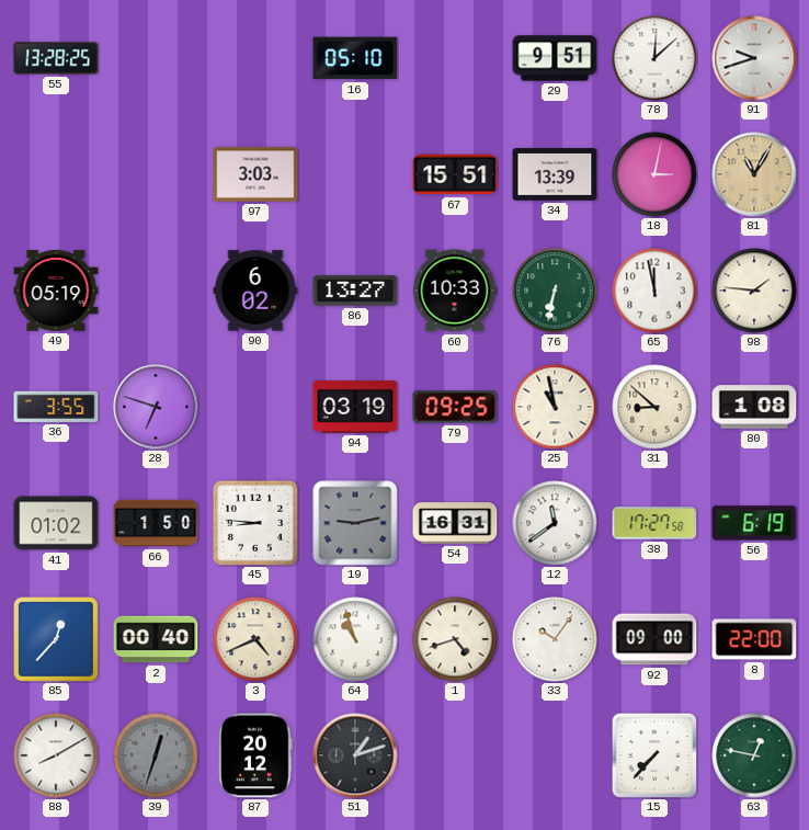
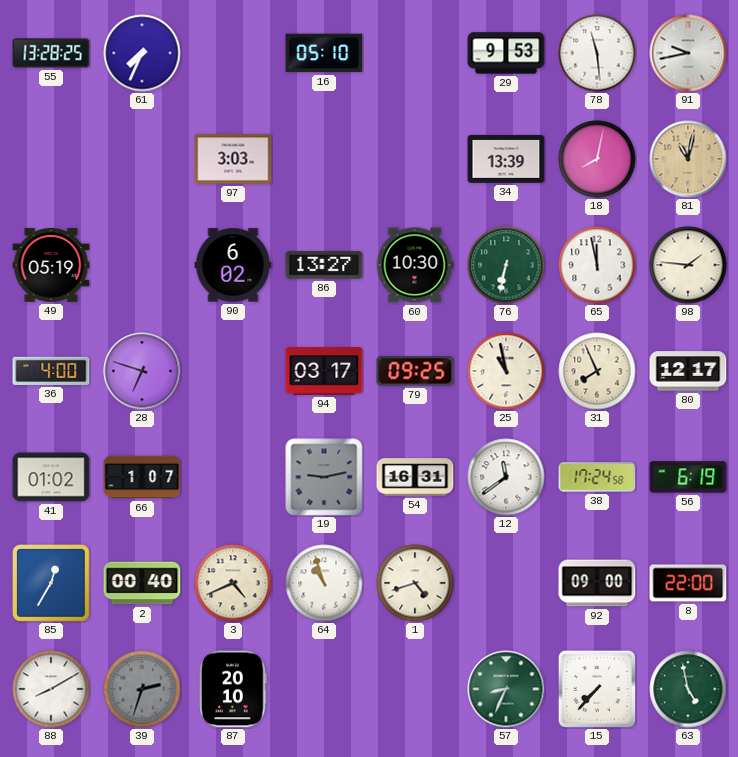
61: none -> 7:34 (142, 53)
29: 9:51 -> 9:53 (506, 53)
78: 12:08 -> 11:29 (597, 53)
91: 9:42 -> 9:43 (688, 53)
67: 15:51 -> none (455, 174)
18: 3:02 -> 8:02 (597, 159)
81: 11:05 -> 11:02 (688, 159)
60: 10:33 -> 10:30 (415, 265)
36: 3:55 -> 4:00 (51, 371)
94: 03:19 -> 03:17 (324, 371)
31: 8:52 -> 7:56 (597, 371)
80: 1:08 -> 12:17 (688, 371)
66: 1:50 -> 1:07 (142, 477)
45: 8:46 -> none (254, 522)
38: 17:27 -> 17:24 (597, 477)
85: 12:37 -> 12:35 (52, 584)
33: 10:06 -> none (555, 639)
39: 12:33 -> 2:33 (142, 689)
87: 20:12 -> 20:10 (234, 689)
51: 1:12 -> none (355, 755)
57: none -> 8:34 (506, 689)
63: 12:47 -> 4:58 (688, 689)
